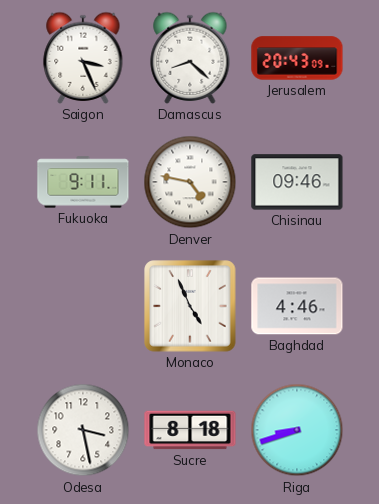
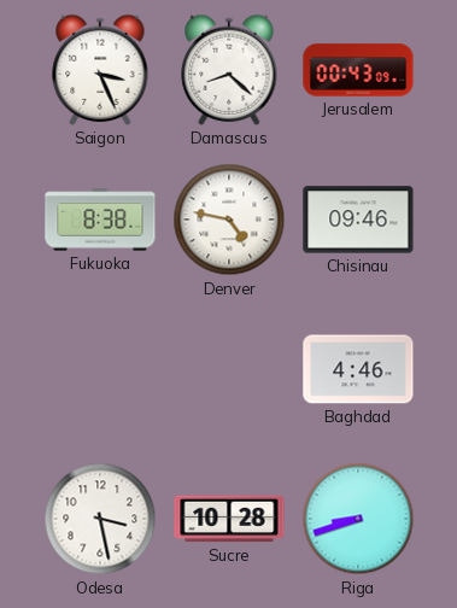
Jerusalem: 20:43 -> 00:43 (358, 70)
Fukuoka: 9:11 -> 8:38 (100, 220)
Monaco: 4:56 -> none (190, 306)
Sucre: 8:18 -> 10:28 (229, 519)
